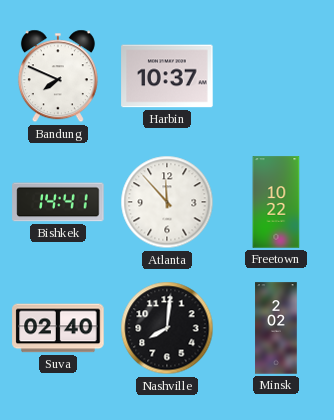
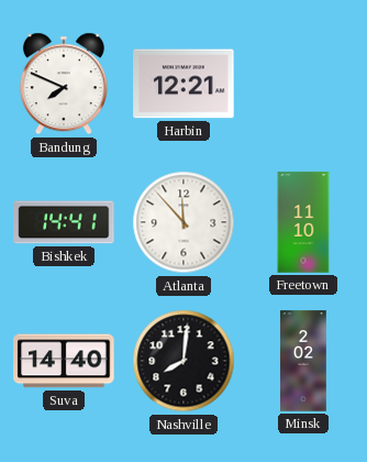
Harbin: 10:37 -> 12:21 (183, 84)
Freetown: 10:22 -> 11:10 (303, 222)
Suva: 02:40 -> 14:40 (64, 361)
